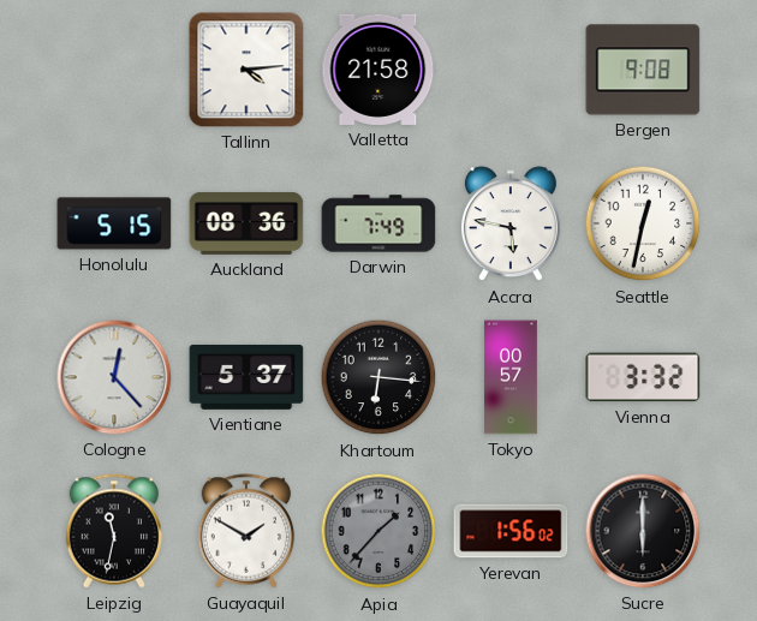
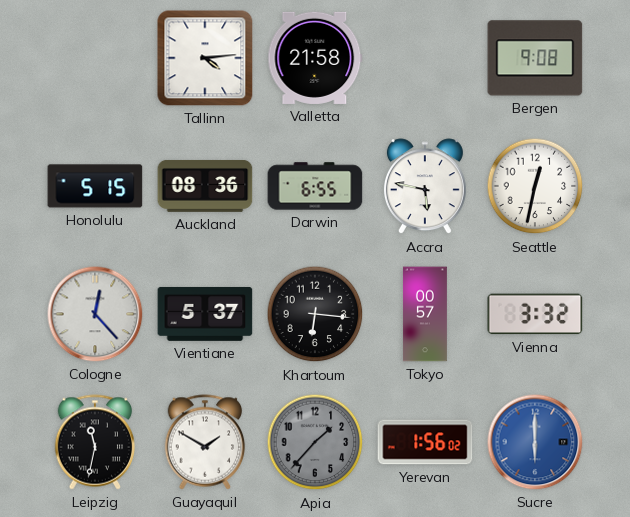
Darwin: 7:49 -> 6:55 (315, 186)
Sucre dial: black -> blue (535, 442)
